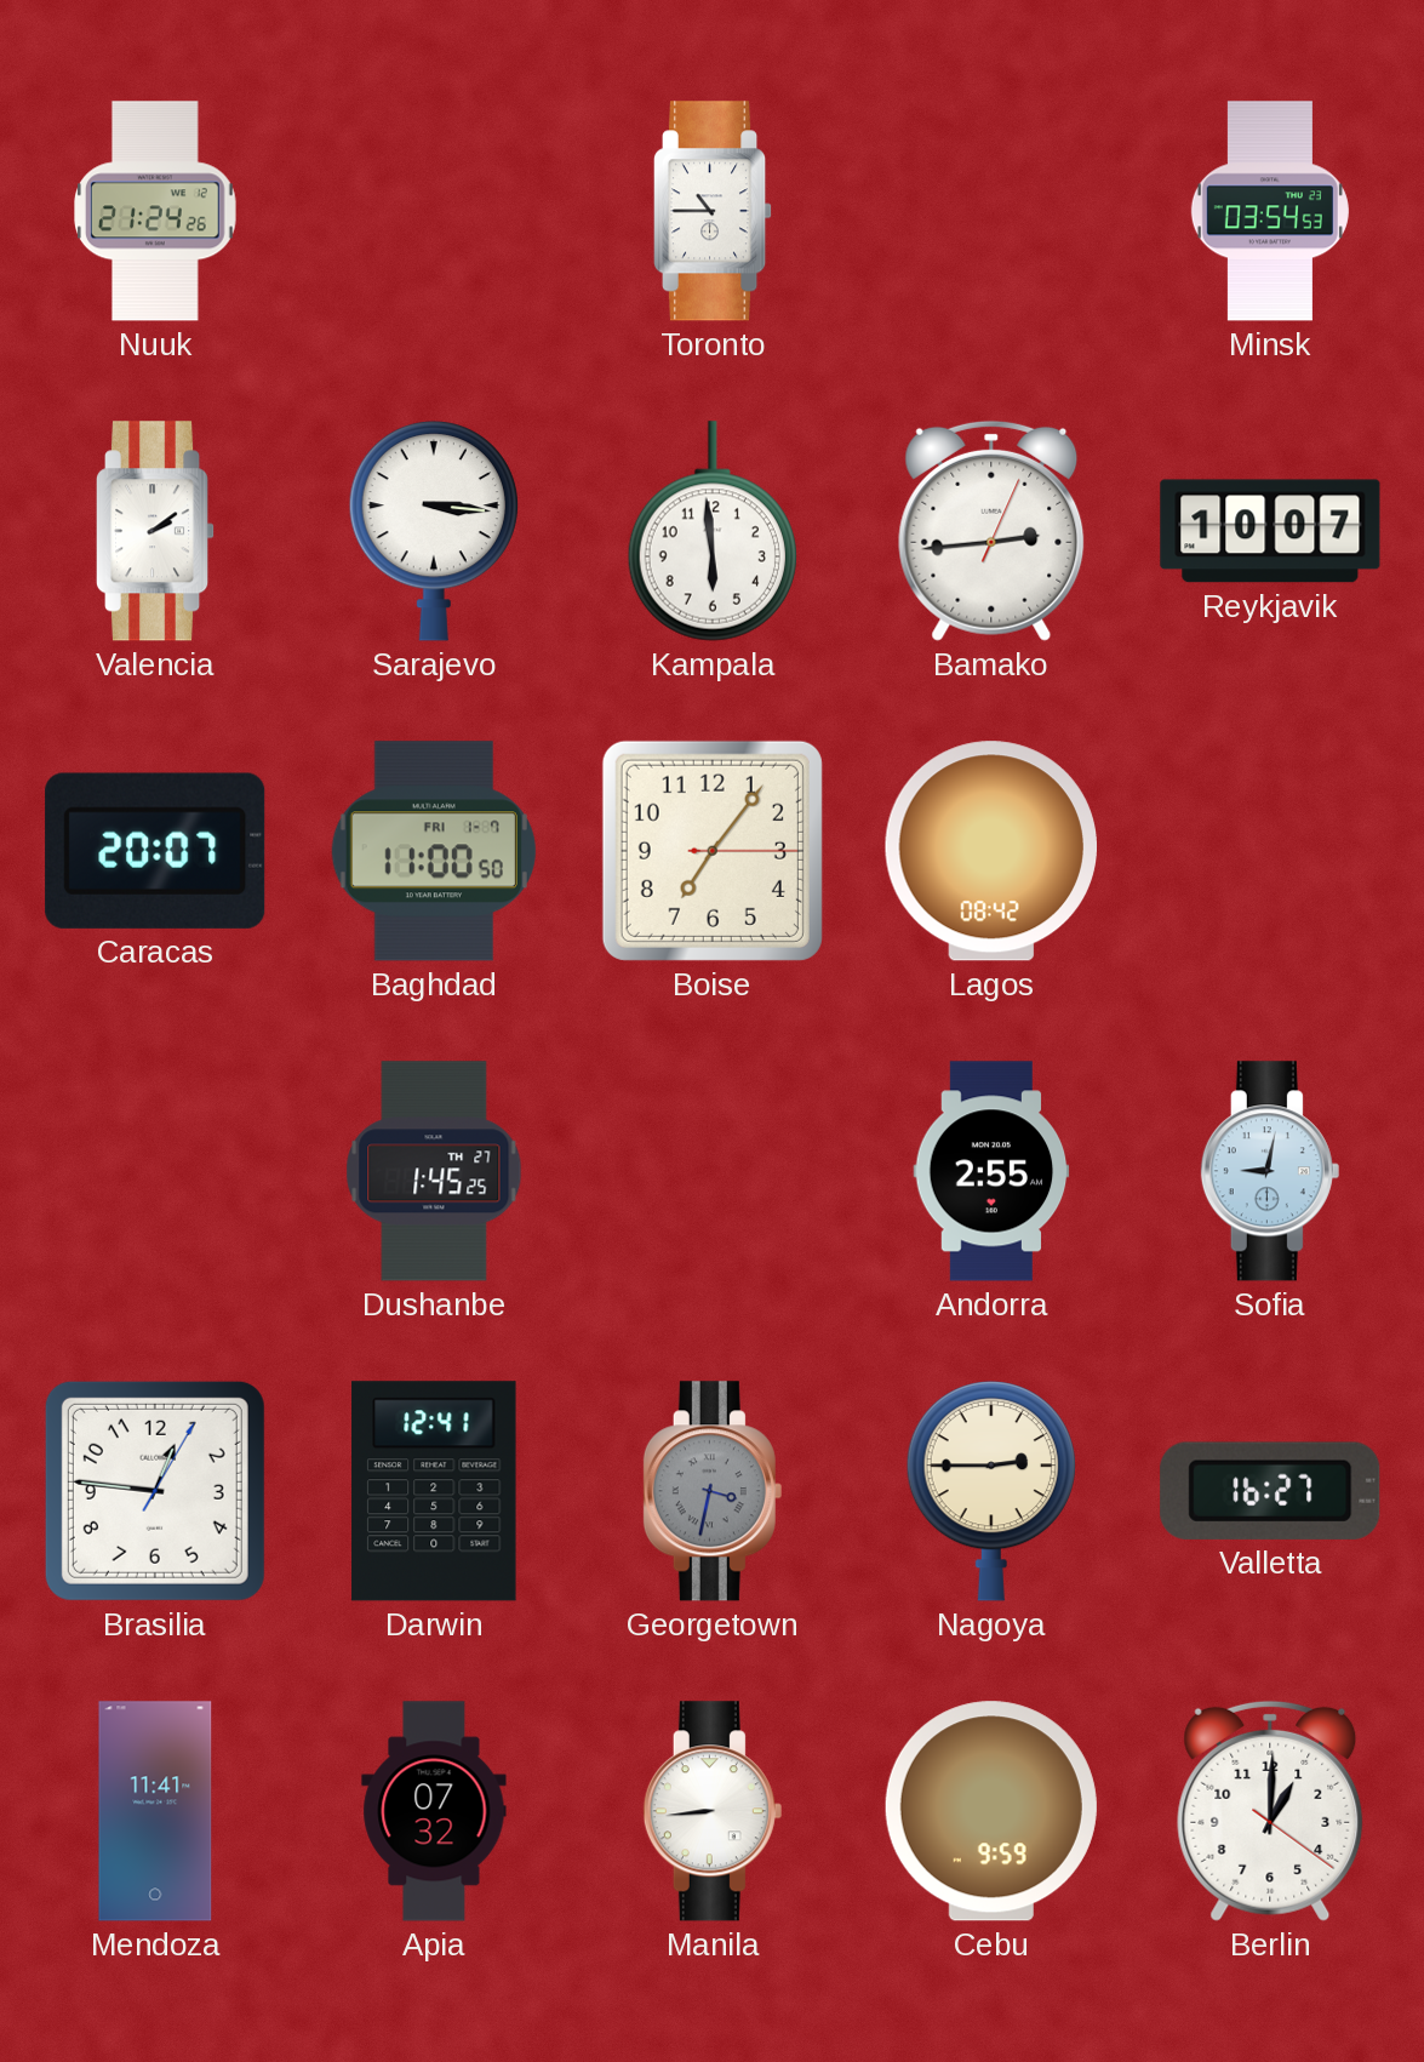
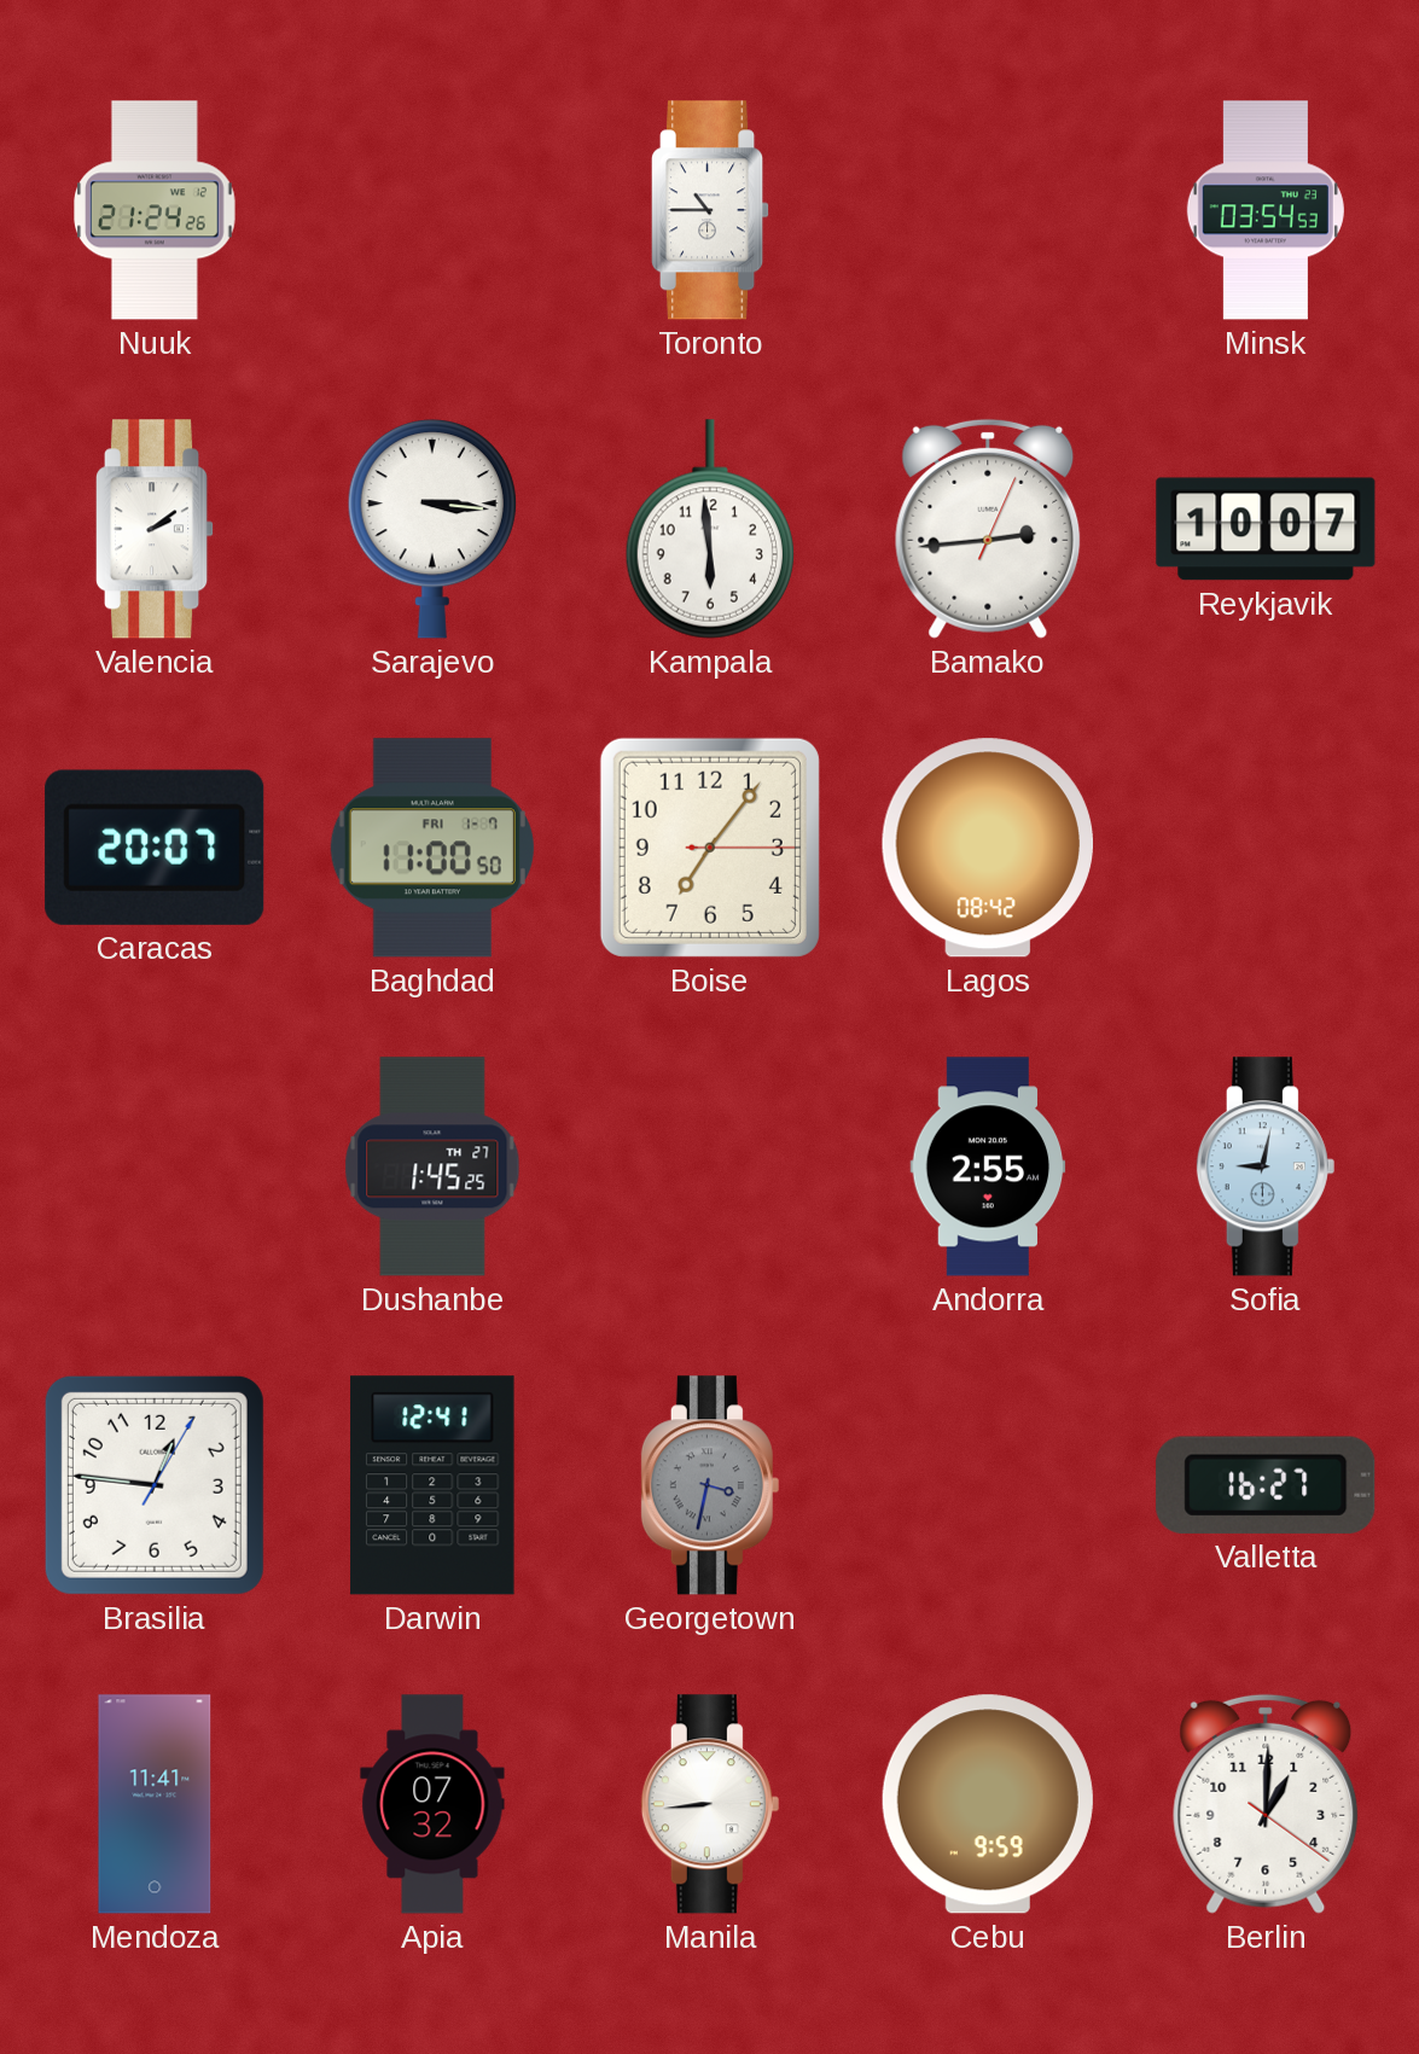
Nagoya: 2:45 -> none (991, 1492)
